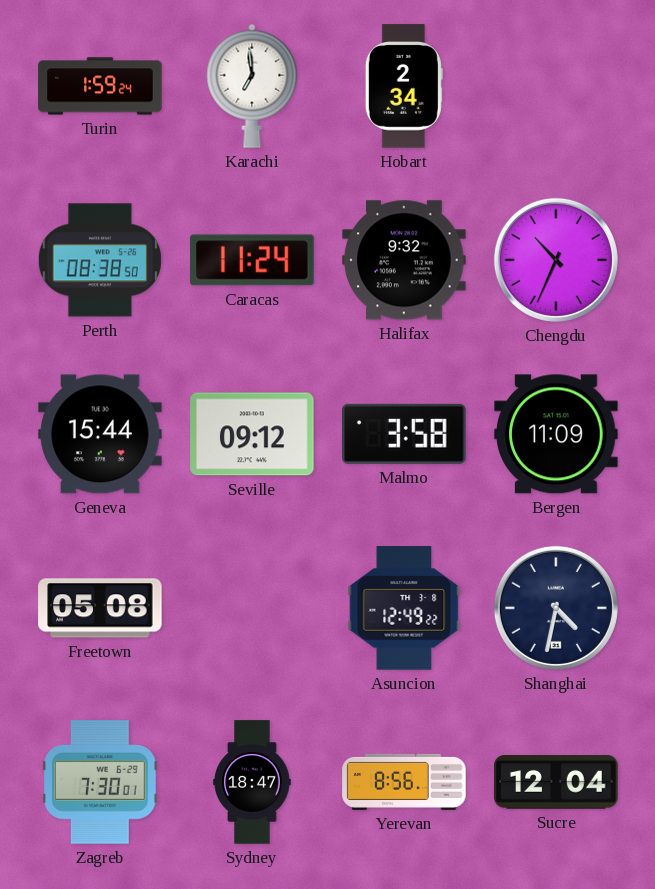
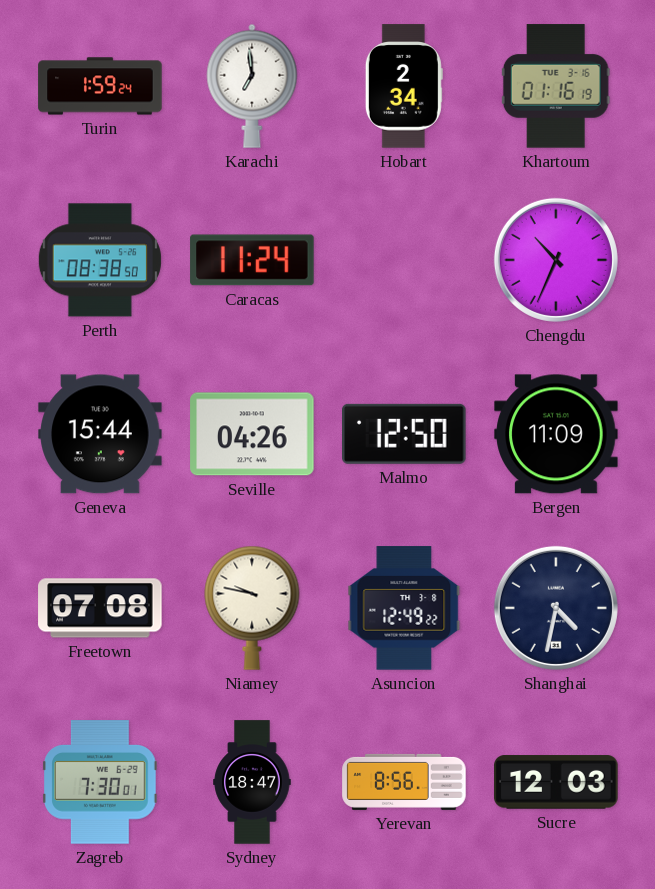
Khartoum: none -> 01:16 (556, 86)
Halifax: 9:32 -> none (404, 260)
Seville: 09:12 -> 04:26 (252, 434)
Malmo: 3:58 -> 12:50 (405, 434)
Freetown: 05:08 -> 07:08 (100, 608)
Niamey: none -> 9:47 (252, 608)
Sucre: 12:04 -> 12:03 (556, 782)
